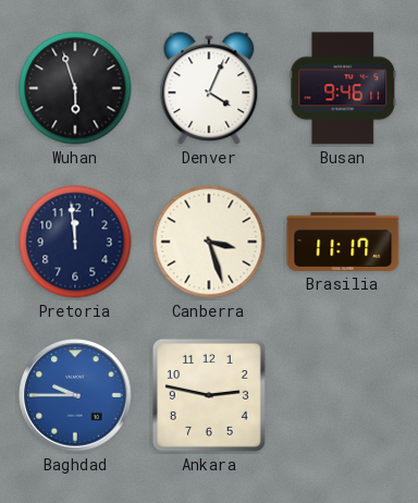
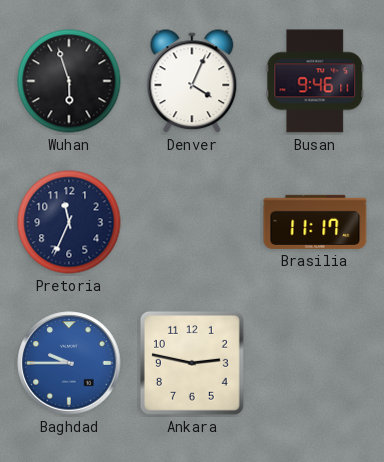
Pretoria: 11:59 -> 11:34 (69, 222)
Canberra: 3:27 -> none (209, 242)
